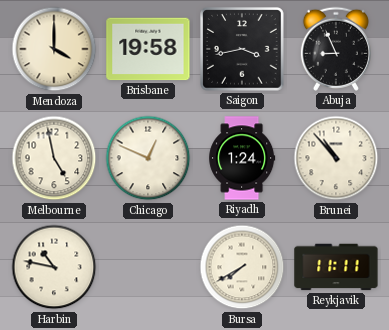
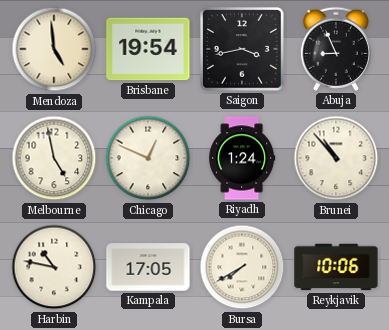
Mendoza: 4:00 -> 4:59 (54, 49)
Brisbane: 19:58 -> 19:54 (148, 49)
Kampala: none -> 17:05 (148, 267)
Reykjavik: 11:11 -> 10:06 (336, 267)
